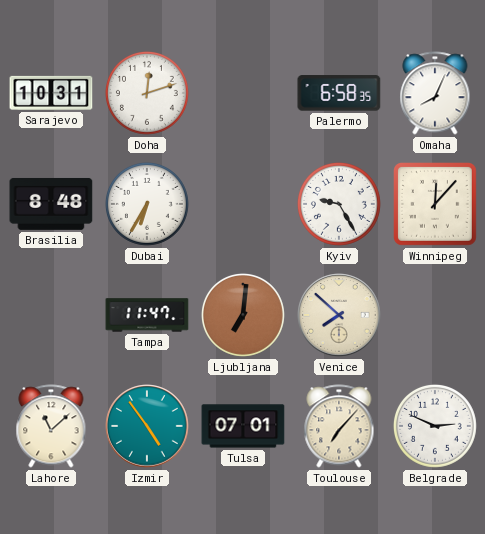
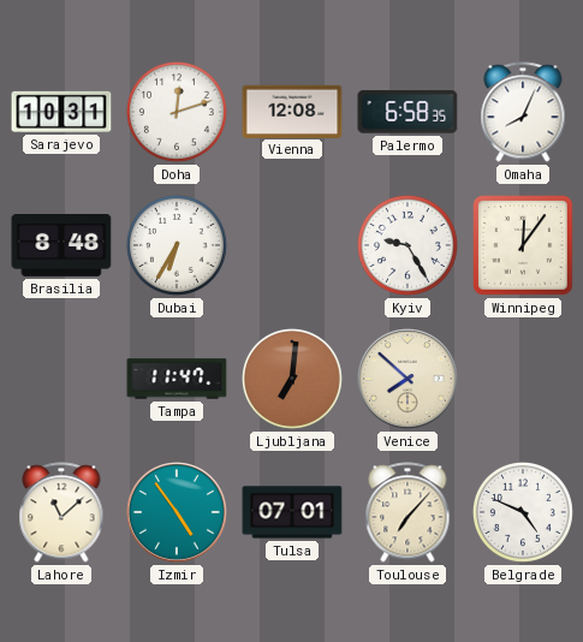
Vienna: none -> 12:08 (292, 111)
Winnipeg: 12:07 -> 12:06 (524, 246)
Belgrade: 2:49 -> 4:49 (523, 512)
